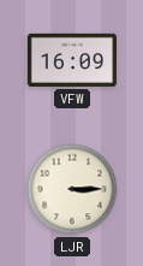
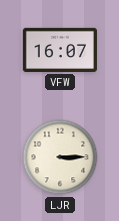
VFW: 16:09 -> 16:07 (60, 50)
